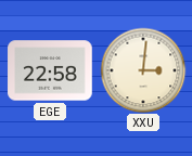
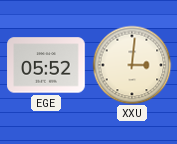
EGE: 22:58 -> 05:52 (46, 65)
